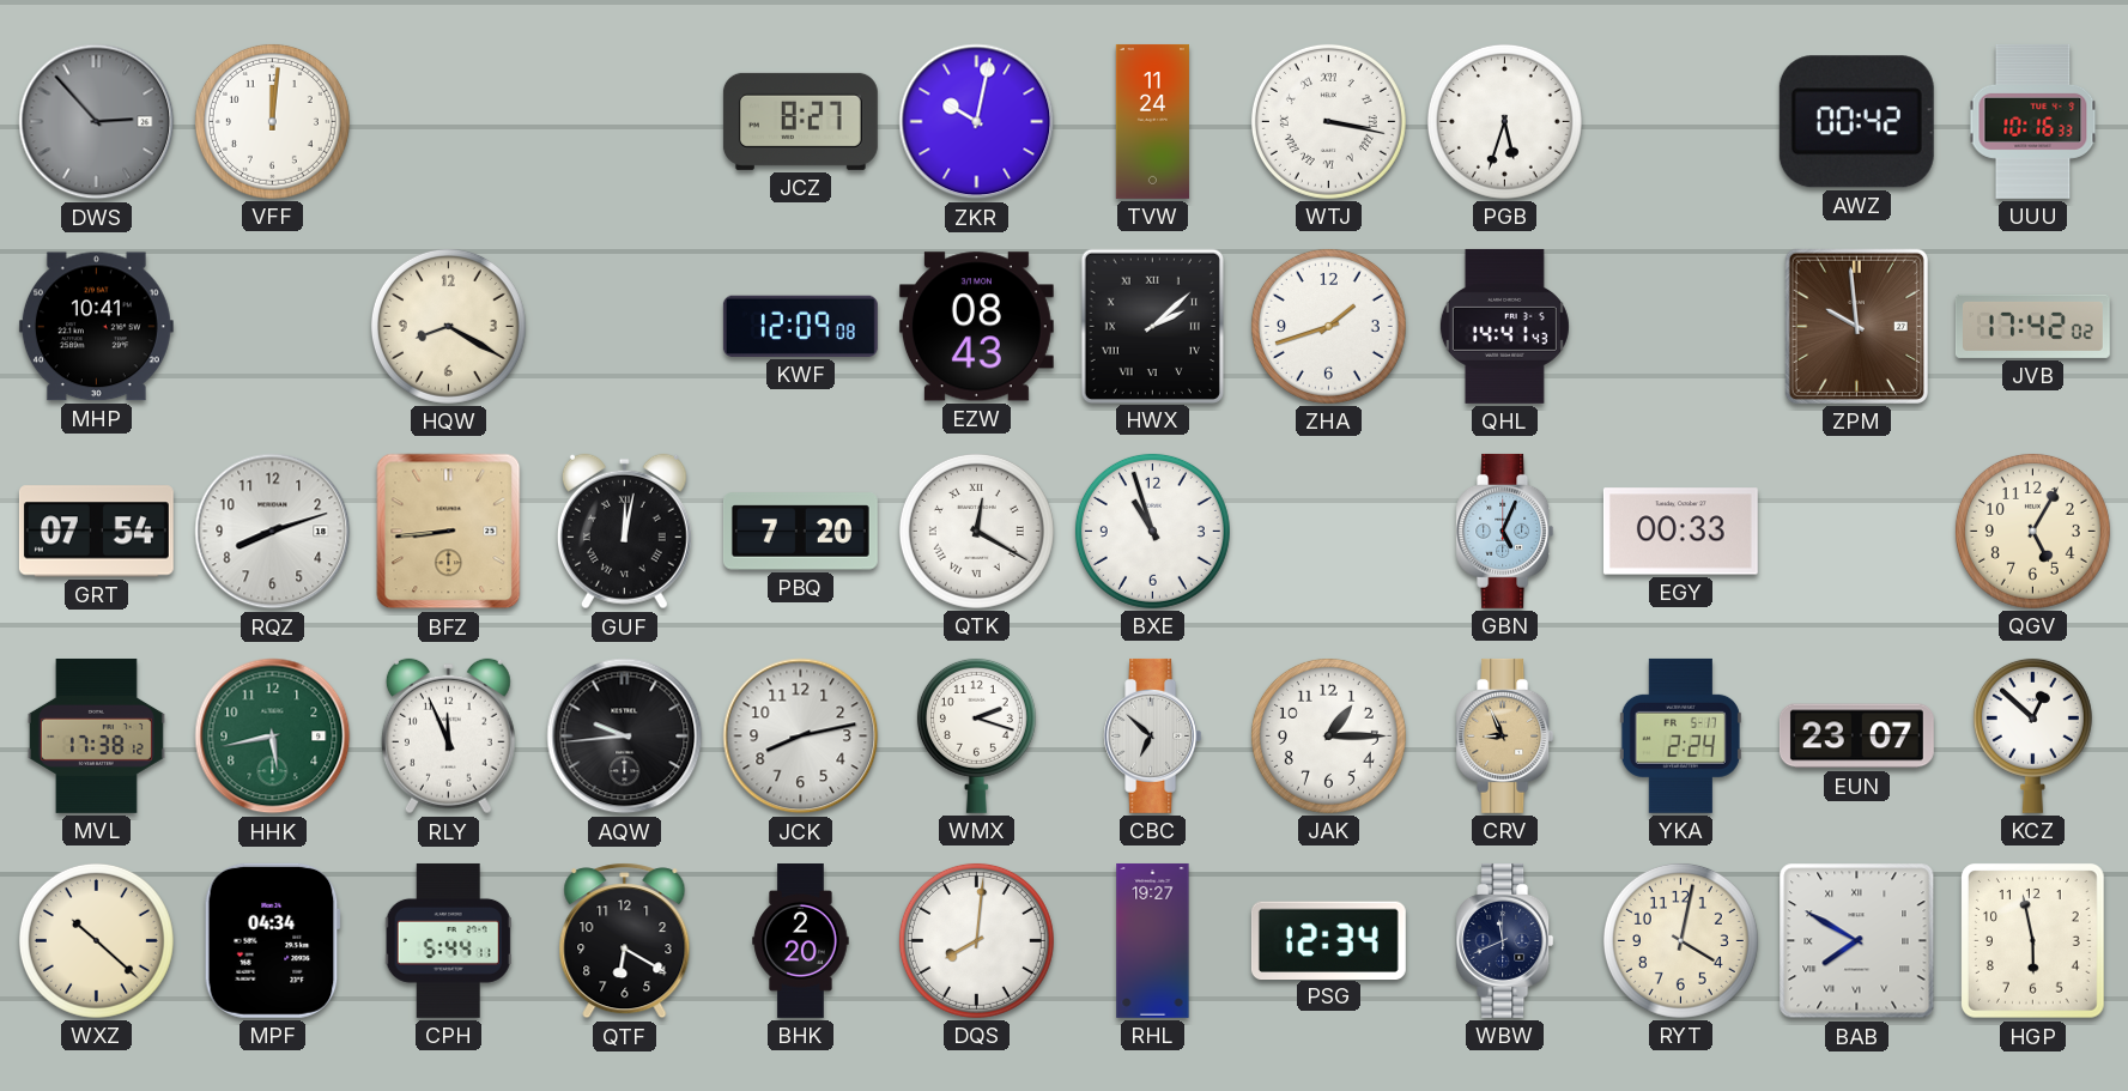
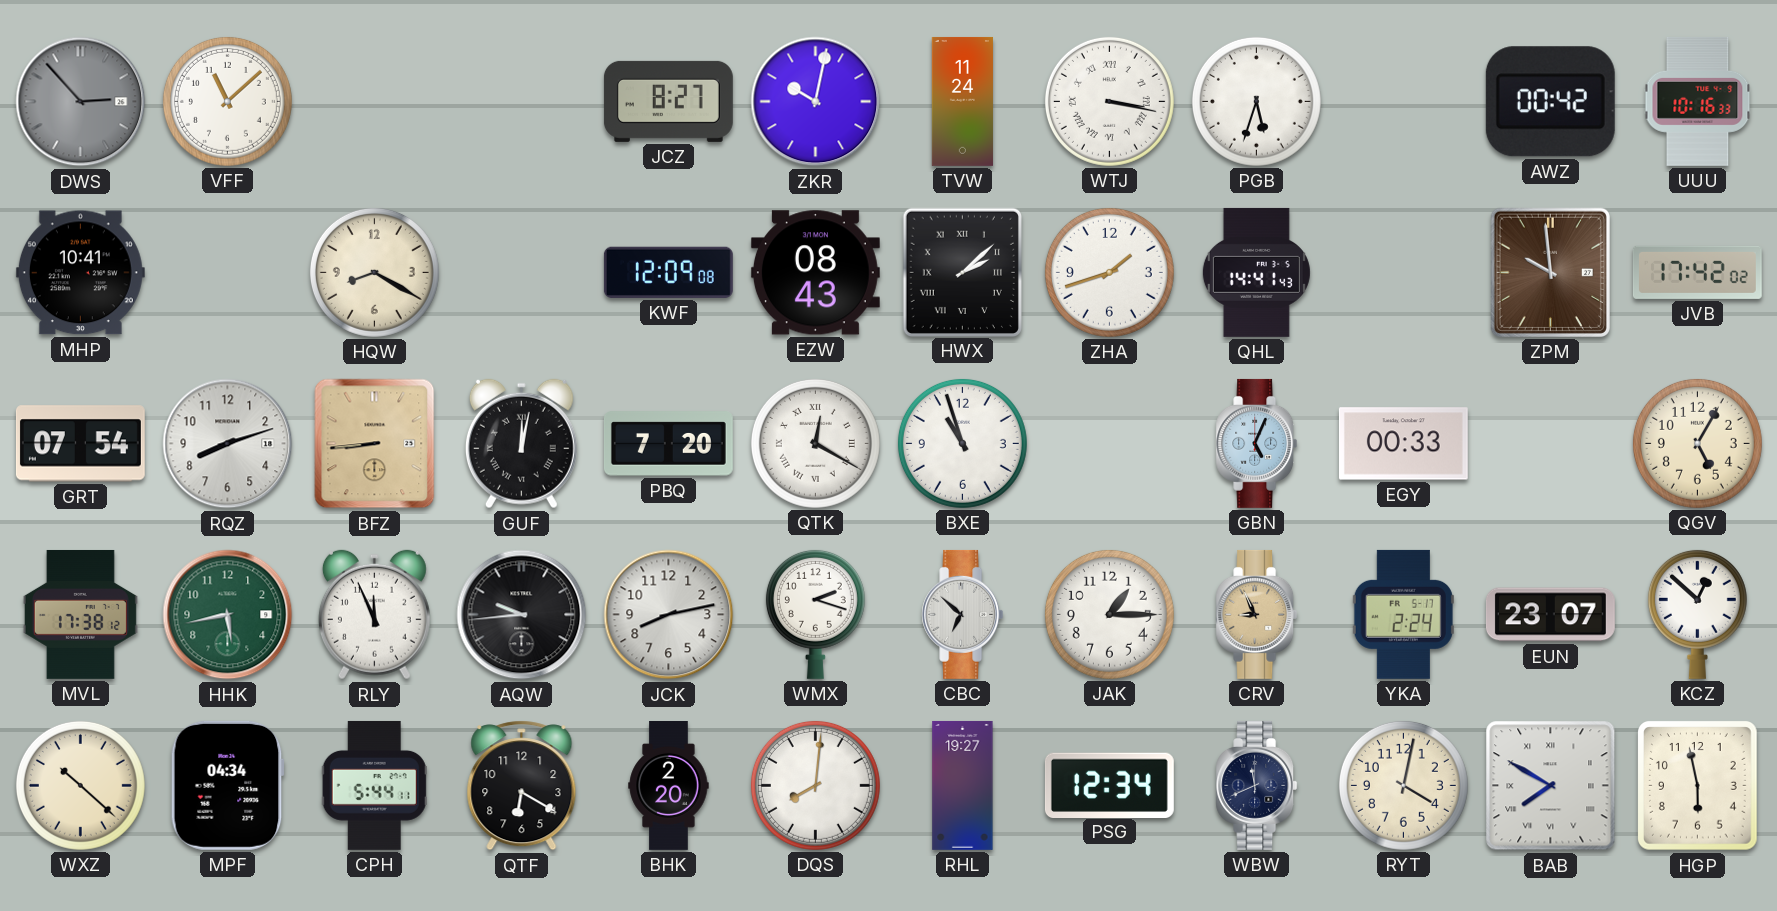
VFF: 12:01 -> 11:08 (227, 101)
